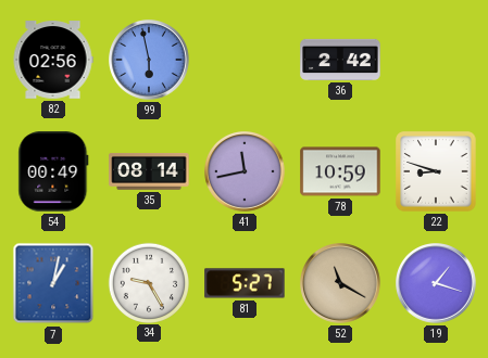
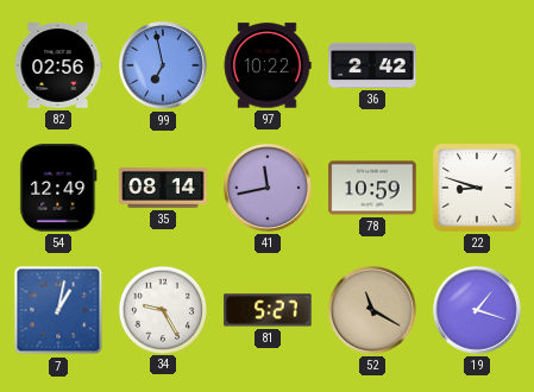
99: 5:58 -> 6:58 (164, 67)
97: none -> 10:22 (268, 65)
54: 00:49 -> 12:49 (58, 188)
